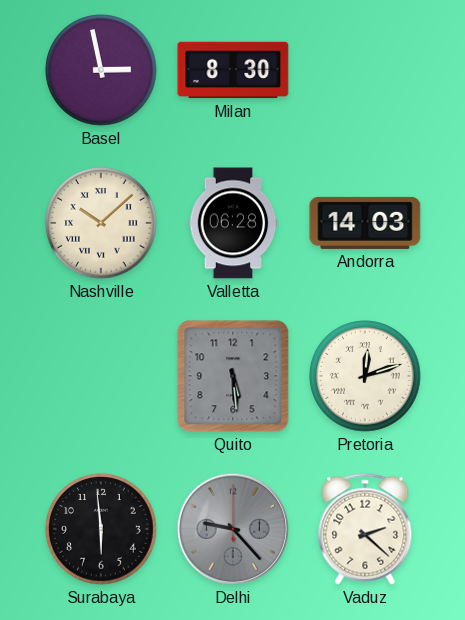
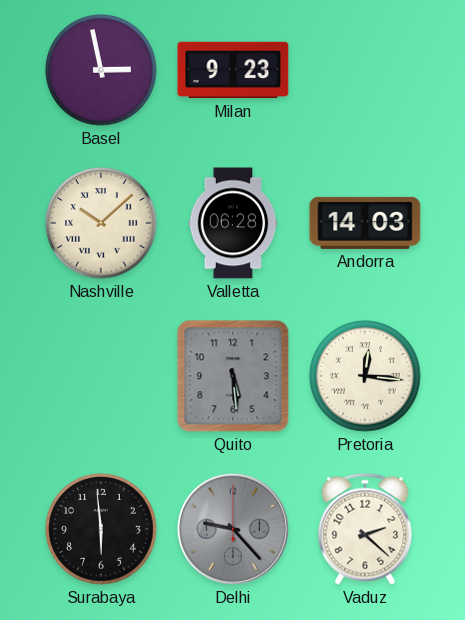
Milan: 8:30 -> 9:23 (233, 70)
Pretoria: 12:12 -> 12:16 (365, 376)
